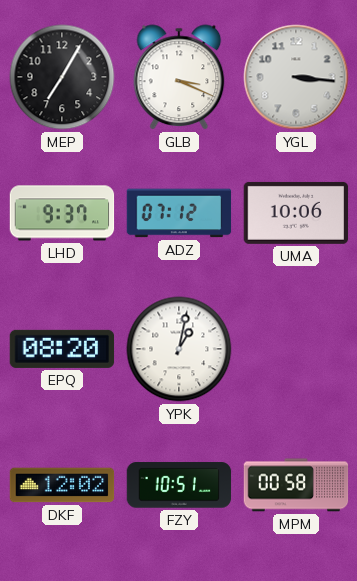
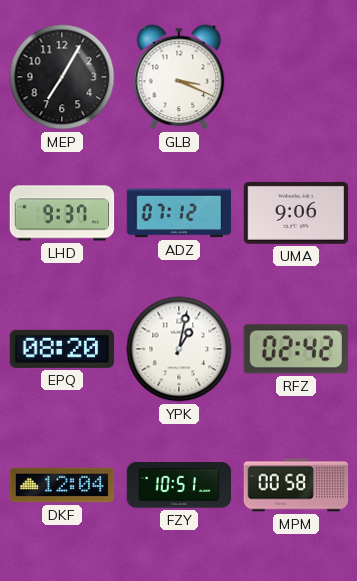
YGL: 3:16 -> none (296, 77)
UMA: 10:06 -> 9:06 (296, 213)
RFZ: none -> 02:42 (296, 349)
DKF: 12:02 -> 12:04 (62, 485)
